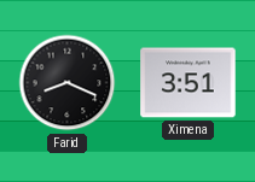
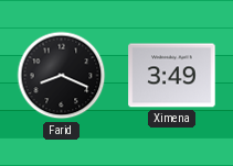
Ximena: 3:51 -> 3:49 (172, 76)
